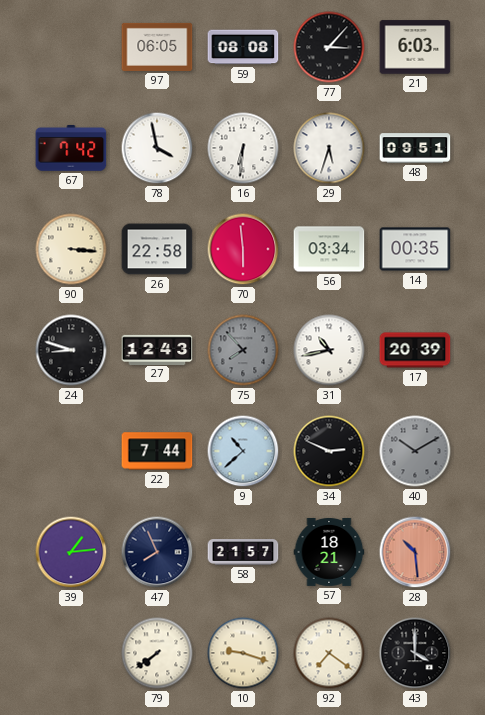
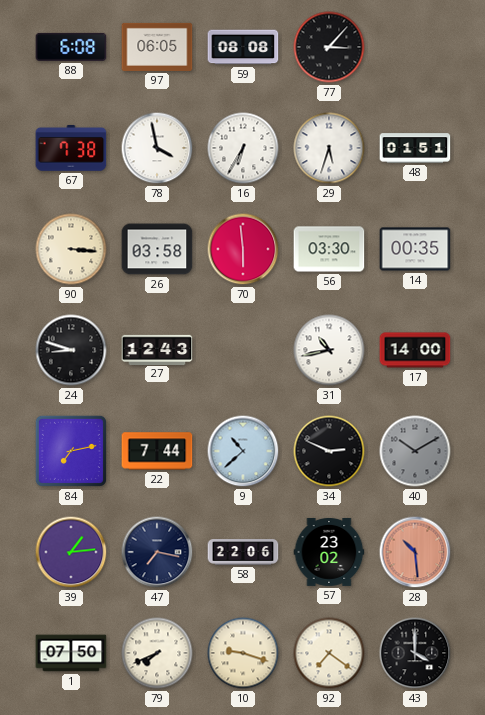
88: none -> 6:08 (71, 47)
21: 6:03 -> none (415, 47)
67: 7:42 -> 7:38 (71, 148)
16: 6:31 -> 6:35 (243, 148)
48: 09:51 -> 01:51 (415, 148)
26: 22:58 -> 03:58 (157, 249)
56: 03:34 -> 03:30 (329, 249)
75: 7:53 -> none (243, 350)
17: 20:39 -> 14:00 (415, 350)
84: none -> 7:13 (71, 451)
47: 7:56 -> 7:17 (157, 552)
58: 21:57 -> 22:06 (243, 552)
57: 18:21 -> 23:02 (329, 552)
1: none -> 07:50 (71, 653)
79: 7:39 -> 7:41 (157, 653)
